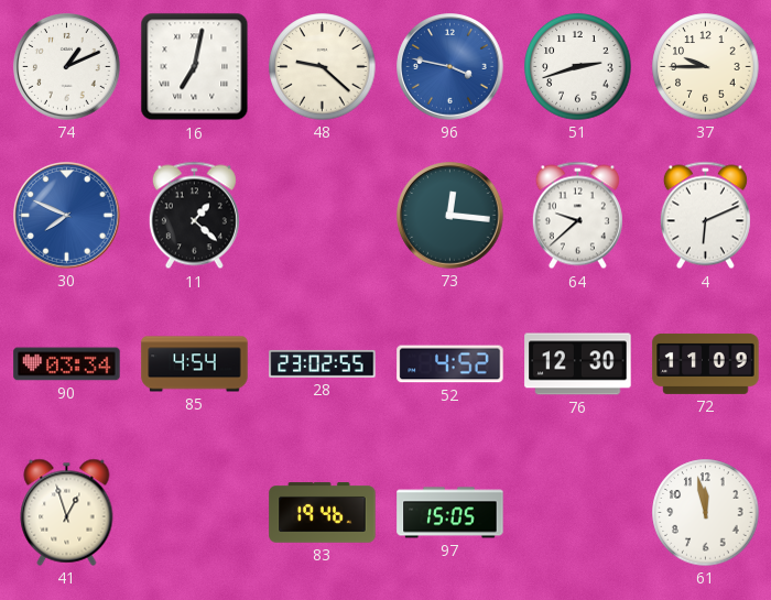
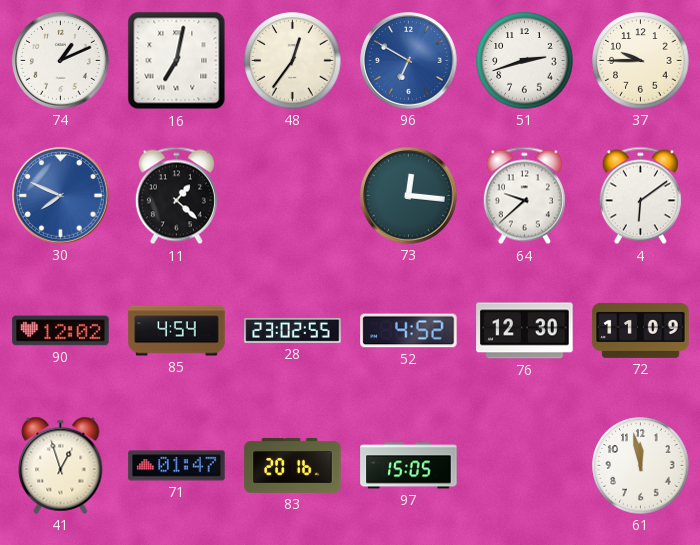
48: 9:22 -> 12:36 (293, 61)
96: 3:47 -> 6:50 (409, 61)
4: 6:11 -> 6:09 (640, 196)
90: 03:34 -> 12:02 (61, 331)
71: none -> 01:47 (177, 466)
83: 19:46 -> 20:16 (293, 466)
